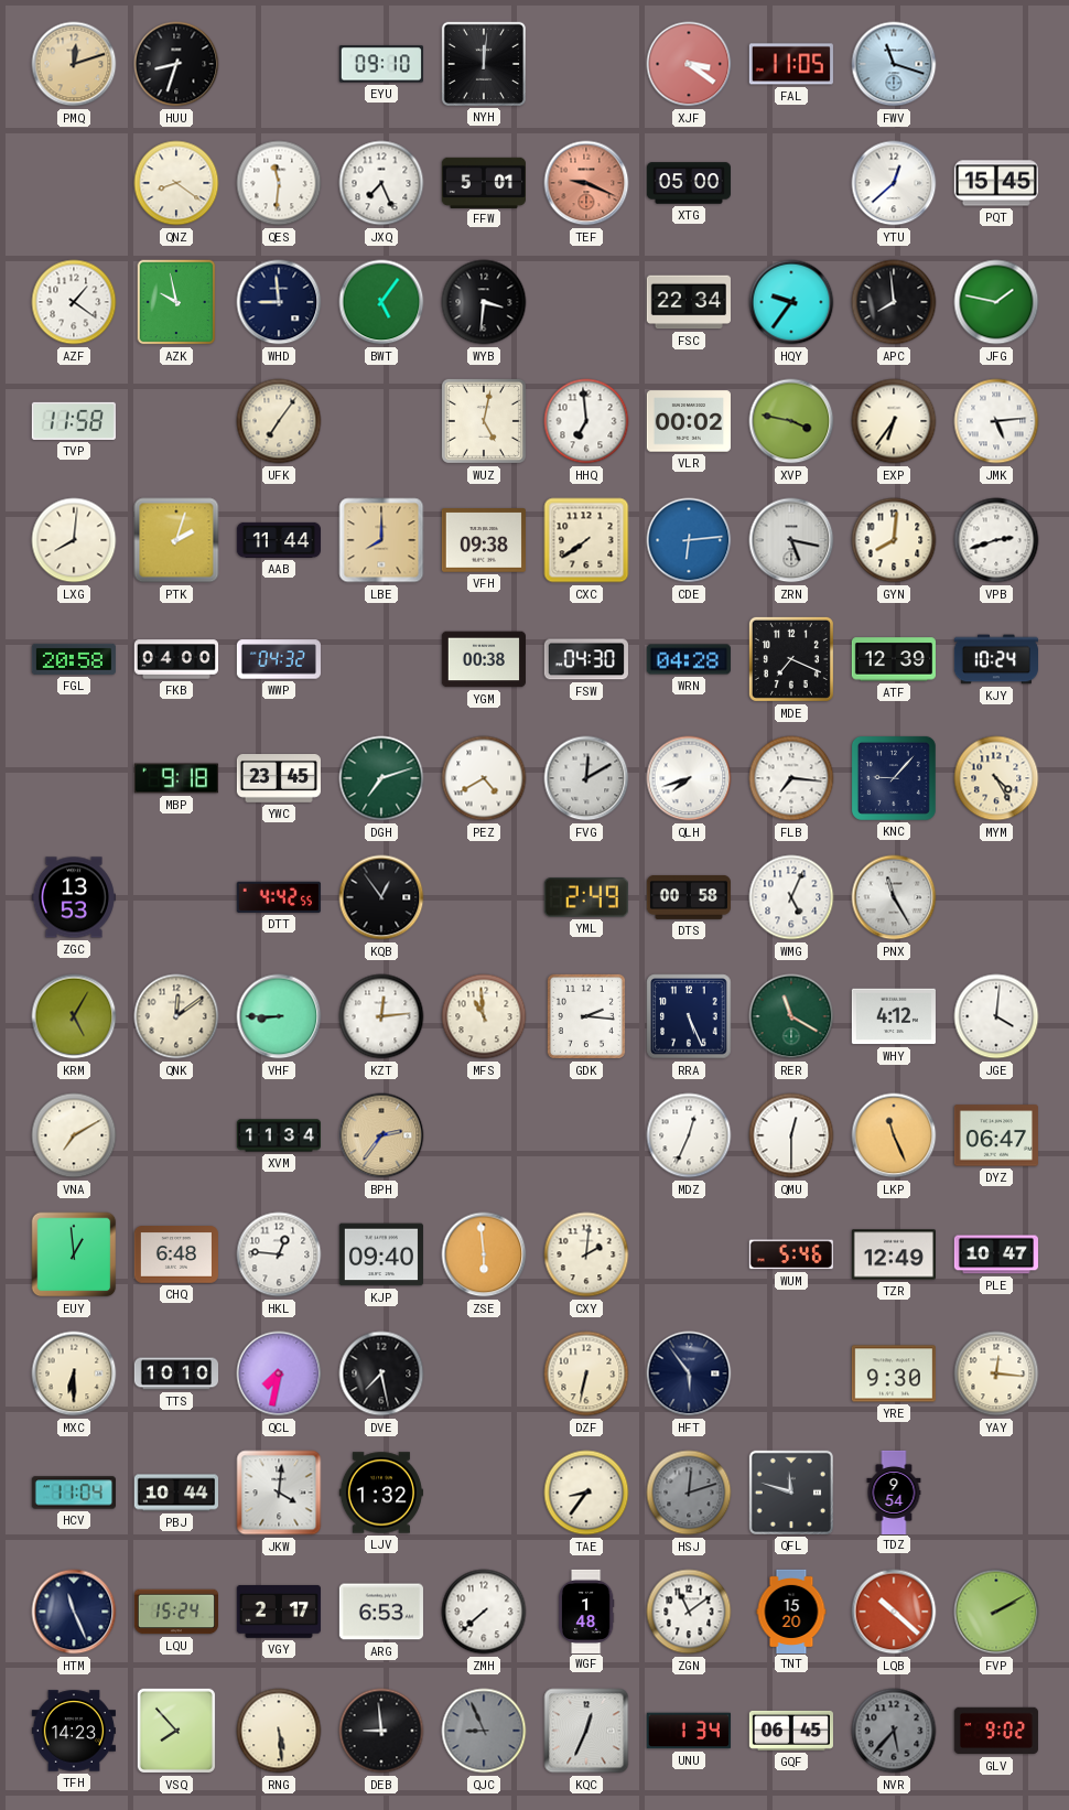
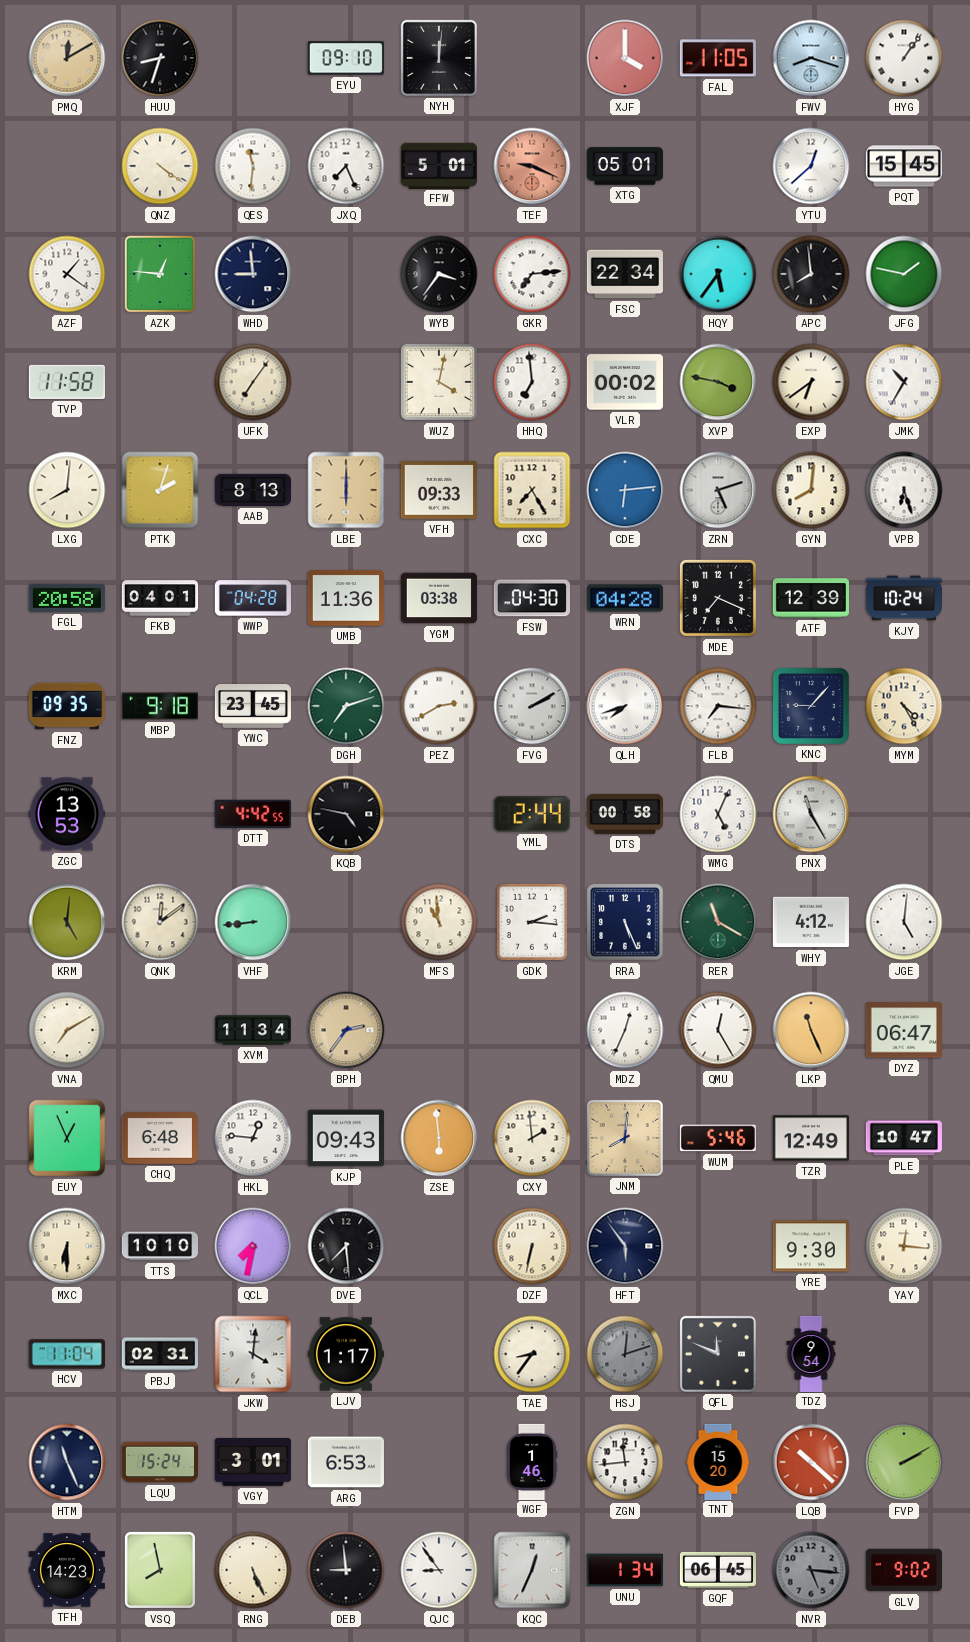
PMQ: 12:12 -> 12:10 (67, 58)
XJF: 3:21 -> 4:00 (625, 58)
FWV: 11:18 -> 8:18 (811, 58)
HYG: none -> 1:06 (904, 58)
QNZ: 8:21 -> 4:21 (160, 166)
XTG: 05:00 -> 05:01 (624, 166)
AZK: 9:58 -> 12:46 (160, 274)
BWT: 5:06 -> none (381, 302)
WYB: 3:31 -> 3:36 (439, 274)
GKR: none -> 7:14 (532, 274)
HQY: 9:36 -> 5:36 (718, 274)
WUZ: 5:02 -> 4:02 (439, 382)
EXP: 6:36 -> 6:39 (811, 382)
JMK: 5:14 -> 10:35 (904, 382)
AAB: 11:44 -> 8:13 (252, 490)
LBE: 8:00 -> 6:00 (346, 490)
VFH: 09:38 -> 09:33 (439, 491)
CXC: 7:39 -> 7:25 (532, 490)
ZRN: 5:17 -> 5:12 (718, 490)
VPB: 2:42 -> 6:27 (904, 490)
FKB: 04:00 -> 04:01 (159, 598)
WWP: 04:32 -> 04:28 (253, 598)
UMB: none -> 11:36 (346, 598)
YGM: 00:38 -> 03:38 (439, 598)
FNZ: none -> 09:35 (66, 706)
PEZ: 4:40 -> 2:40 (439, 706)
FVG: 12:10 -> 2:10 (532, 706)
KQB: 12:54 -> 4:47 (346, 814)
YML: 2:49 -> 2:44 (532, 814)
KRM: 5:05 -> 5:01 (67, 922)
VHF: 8:45 -> 8:44 (253, 922)
KZT: 12:14 -> none (381, 1016)
JGE: 4:01 -> 5:01 (904, 922)
QMU: 12:30 -> 12:25 (718, 1030)
EUY: 12:59 -> 12:56 (67, 1138)
KJP: 09:40 -> 09:43 (346, 1138)
CXY: 2:01 -> 1:59 (532, 1138)
JNM: none -> 8:01 (625, 1138)
DVE: 7:28 -> 7:29 (346, 1246)
PBJ: 10:44 -> 02:31 (159, 1354)
LJV: 1:32 -> 1:17 (346, 1354)
QFL: 11:48 -> 11:49 (718, 1354)
VGY: 2:17 -> 3:01 (253, 1462)
ZMH: 7:38 -> none (484, 1612)
WGF: 1:48 -> 1:46 (532, 1461)
ZGN: 11:09 -> 11:44 (625, 1462)
VSQ: 7:53 -> 7:58 (160, 1570)
RNG: 5:29 -> 5:26 (253, 1570)
QJC: 8:56 -> 8:54 (439, 1570)
QJC dial: grey -> white (439, 1570)
NVR: 5:37 -> 5:16 (811, 1570)
